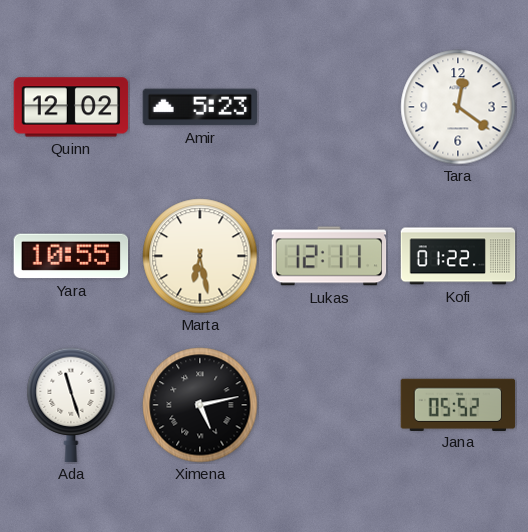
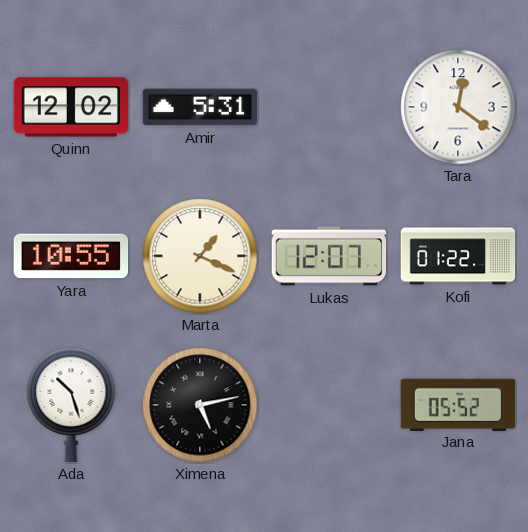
Amir: 5:23 -> 5:31 (200, 107)
Marta: 6:28 -> 1:19 (200, 256)
Lukas: 12:11 -> 12:07 (329, 256)
Ada: 11:27 -> 10:27 (71, 405)
